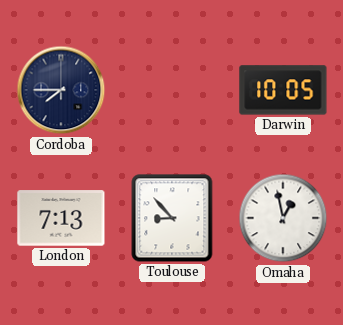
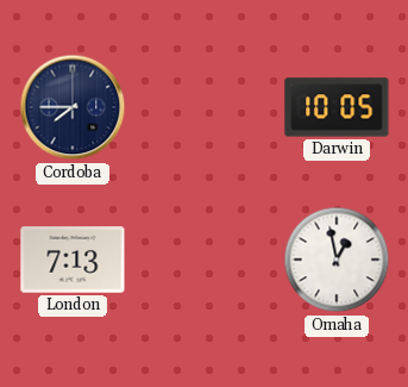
Toulouse: 8:53 -> none (172, 218)
